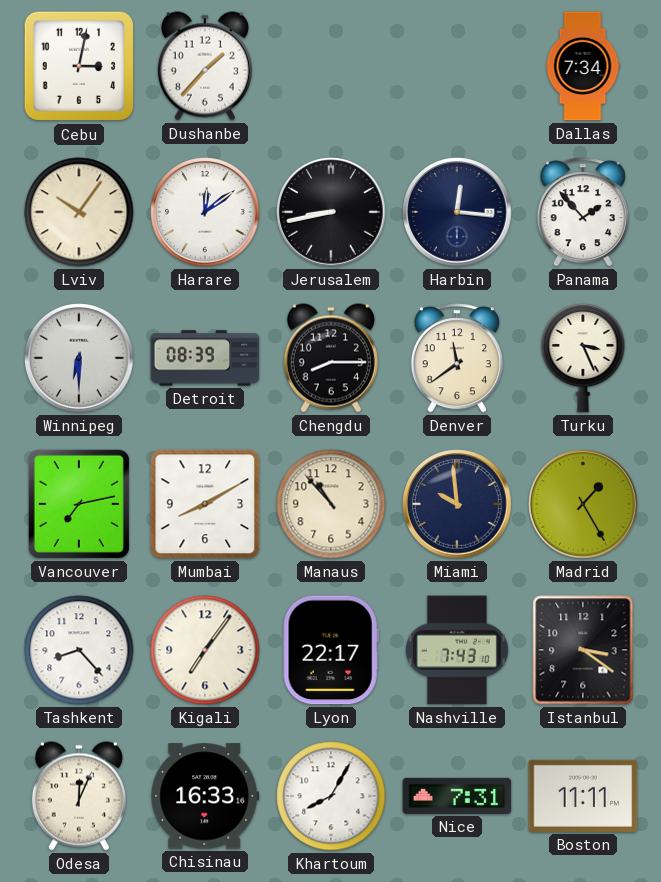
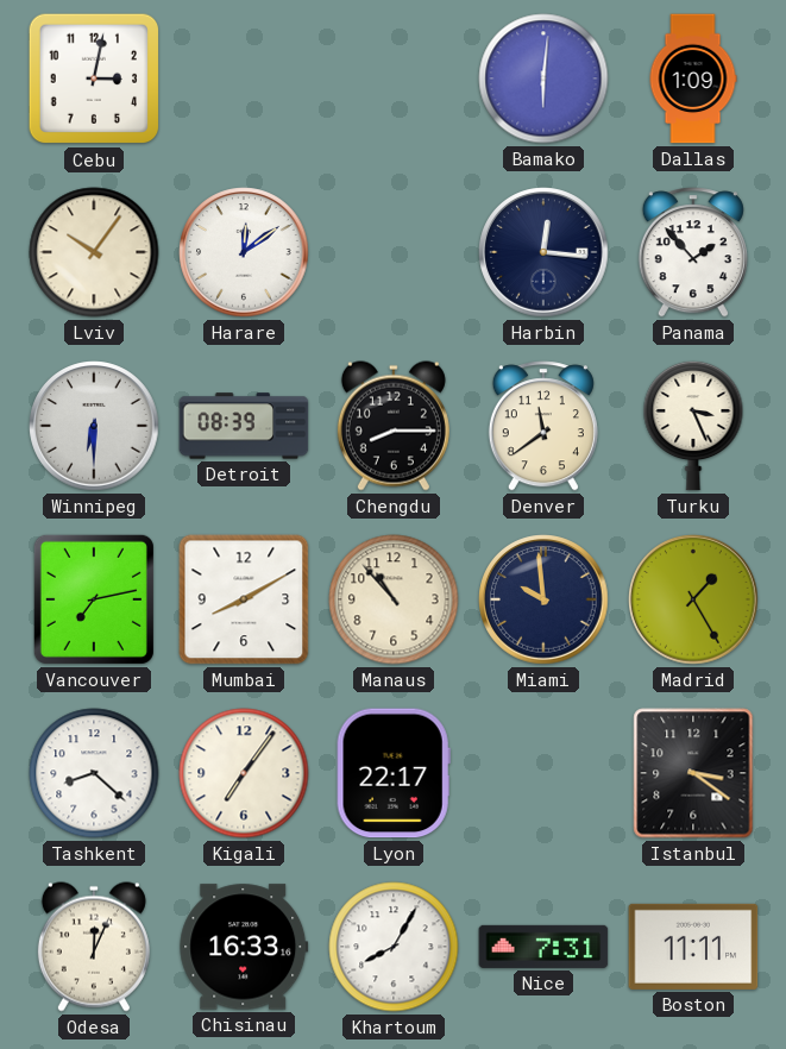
Dushanbe: 1:37 -> none (205, 66)
Bamako: none -> 6:01 (543, 78)
Dallas: 7:34 -> 1:09 (693, 78)
Jerusalem: 8:43 -> none (331, 212)
Tashkent: 8:23 -> 8:22 (94, 773)
Nashville: 7:43 -> none (457, 650)
